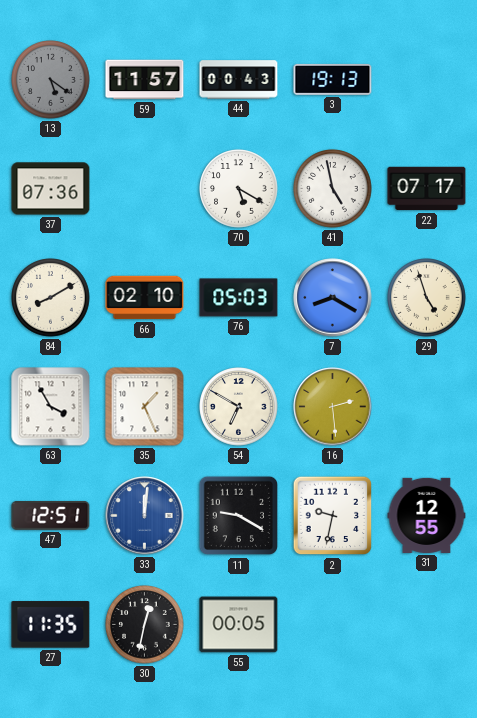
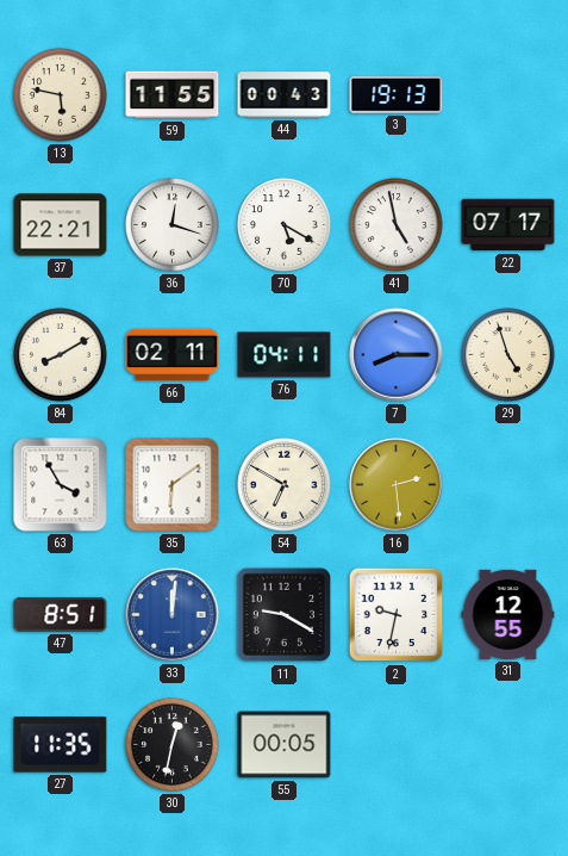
13: 5:21 -> 5:47 (61, 95)
13 dial: grey -> cream (61, 95)
59: 11:57 -> 11:55 (173, 95)
37: 07:36 -> 22:21 (61, 225)
36: none -> 12:18 (173, 225)
66: 02:10 -> 02:11 (173, 355)
76: 05:03 -> 04:11 (285, 355)
7: 8:20 -> 8:15 (397, 355)
35: 1:26 -> 6:09 (173, 485)
47: 12:51 -> 8:51 (61, 614)
